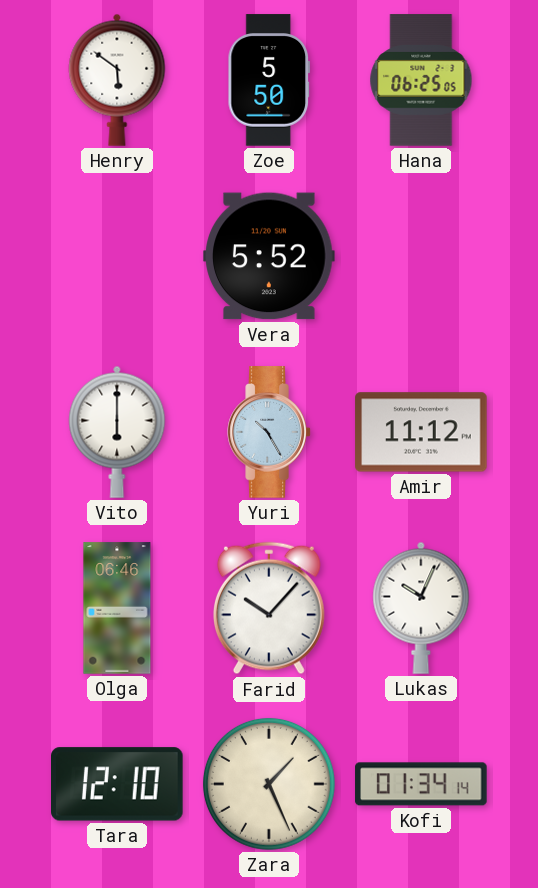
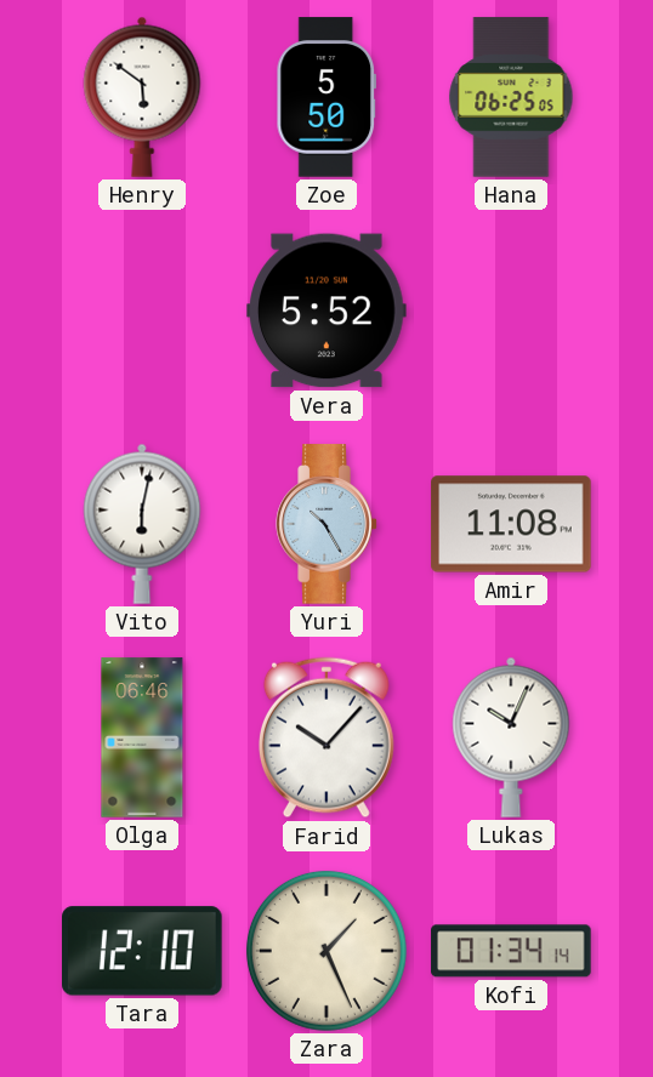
Vito: 6:00 -> 6:02 (142, 524)
Amir: 11:12 -> 11:08 (511, 524)
